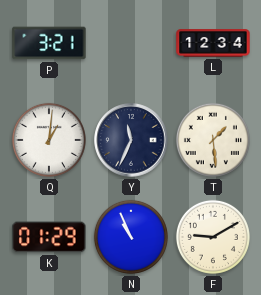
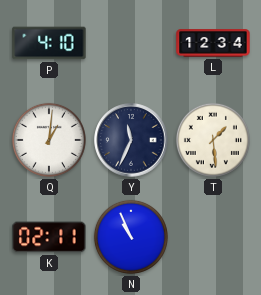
P: 3:21 -> 4:10 (49, 43)
K: 01:29 -> 02:11 (49, 237)
F: 9:10 -> none (213, 237)
